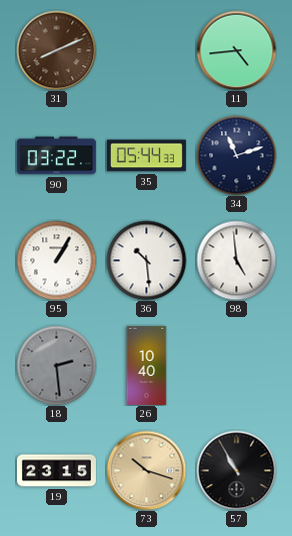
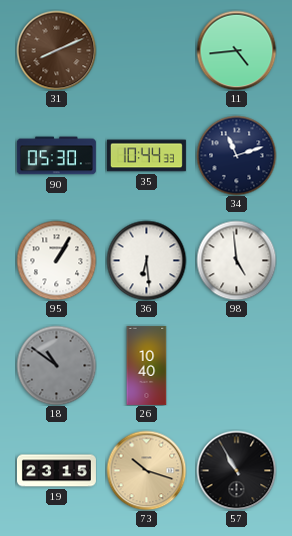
90: 03:22 -> 05:30 (56, 156)
35: 05:44 -> 10:44 (146, 156)
36: 10:29 -> 6:29 (146, 260)
18: 2:29 -> 10:51 (56, 365)
